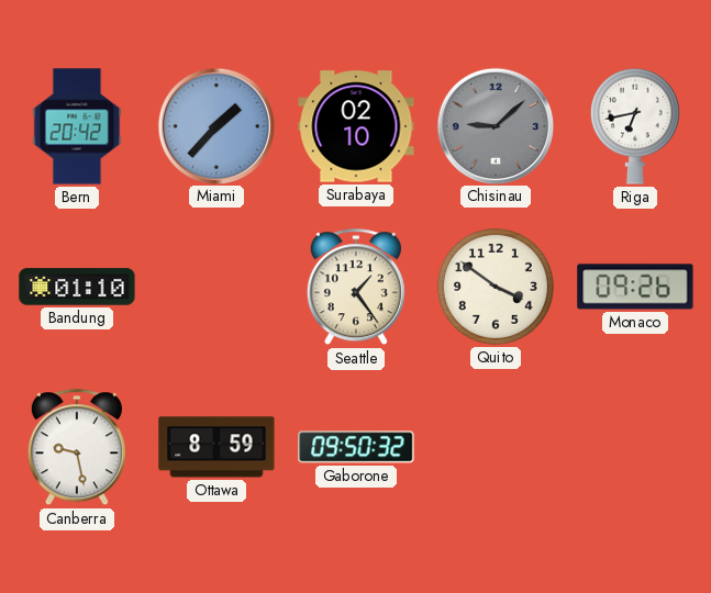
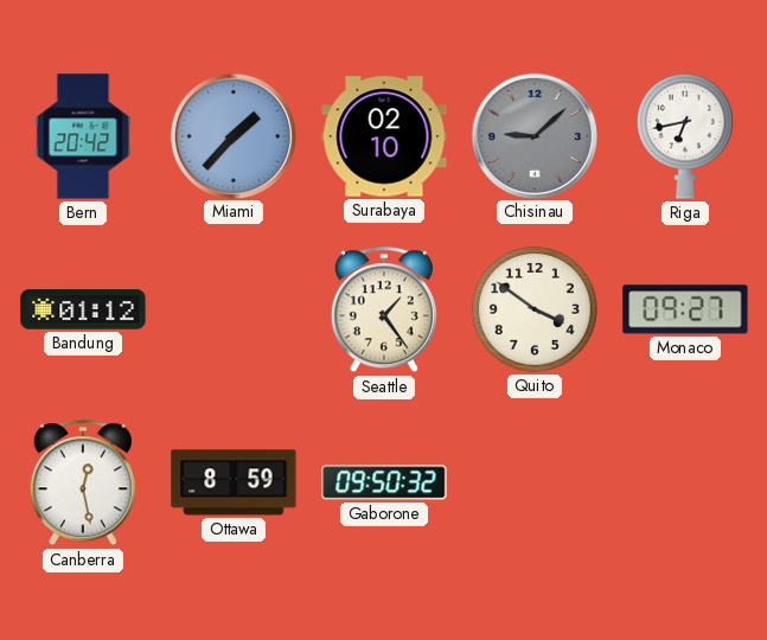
Bandung: 01:10 -> 01:12 (83, 309)
Monaco: 09:26 -> 09:27 (685, 309)
Canberra: 9:28 -> 12:28 (83, 484)
